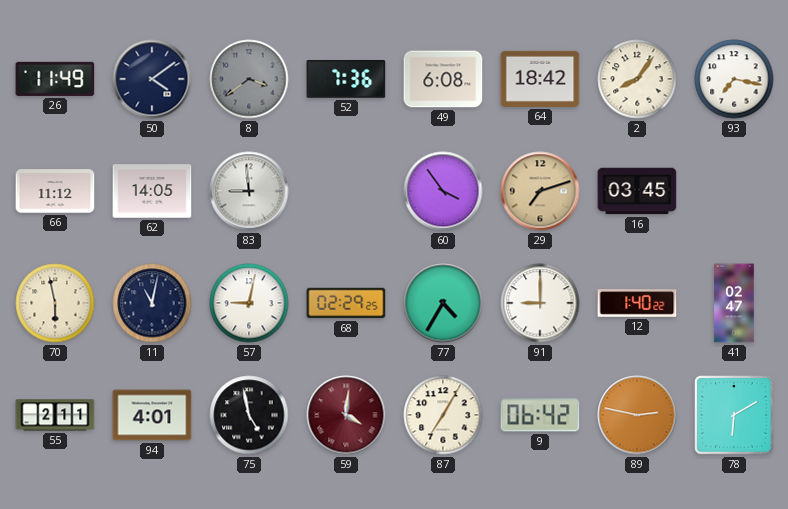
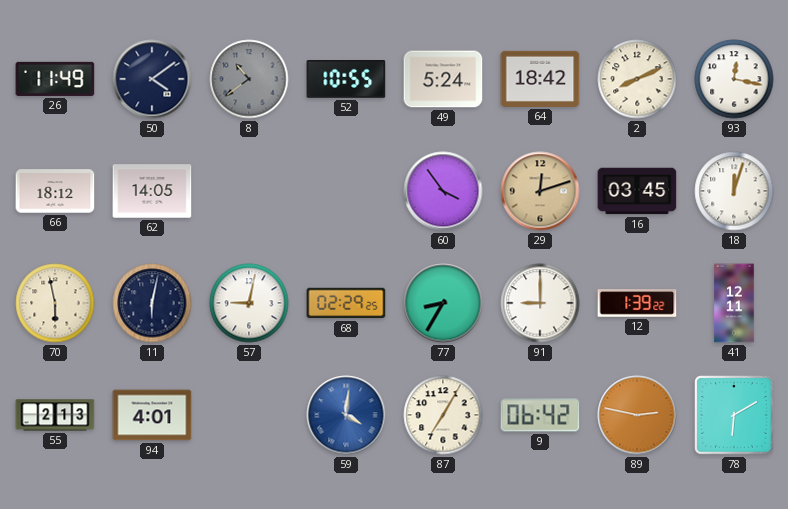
8: 3:39 -> 10:39 (249, 79)
52: 7:36 -> 10:55 (346, 79)
49: 6:08 -> 5:24 (443, 79)
2: 8:06 -> 8:11 (637, 79)
93: 7:17 -> 12:17 (734, 79)
66: 11:12 -> 18:12 (55, 191)
83: 8:59 -> none (249, 191)
29: 7:12 -> 12:12 (540, 191)
18: none -> 12:03 (734, 191)
11: 11:02 -> 6:02 (152, 303)
77: 4:35 -> 8:35 (443, 303)
12: 1:40 -> 1:39 (637, 303)
41: 02:47 -> 12:11 (734, 303)
55: 2:11 -> 2:13 (55, 415)
75: 4:58 -> none (249, 415)
59 dial: burgundy -> blue (346, 415)
